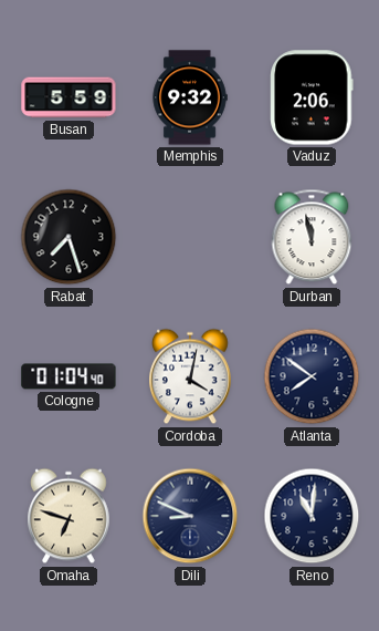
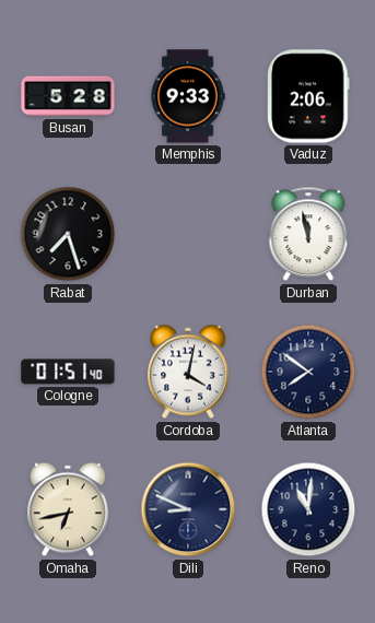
Busan: 5:59 -> 5:28 (68, 96)
Memphis: 9:32 -> 9:33 (188, 96)
Cologne: 01:04 -> 01:51 (68, 372)
Omaha: 6:48 -> 6:43 (69, 509)
